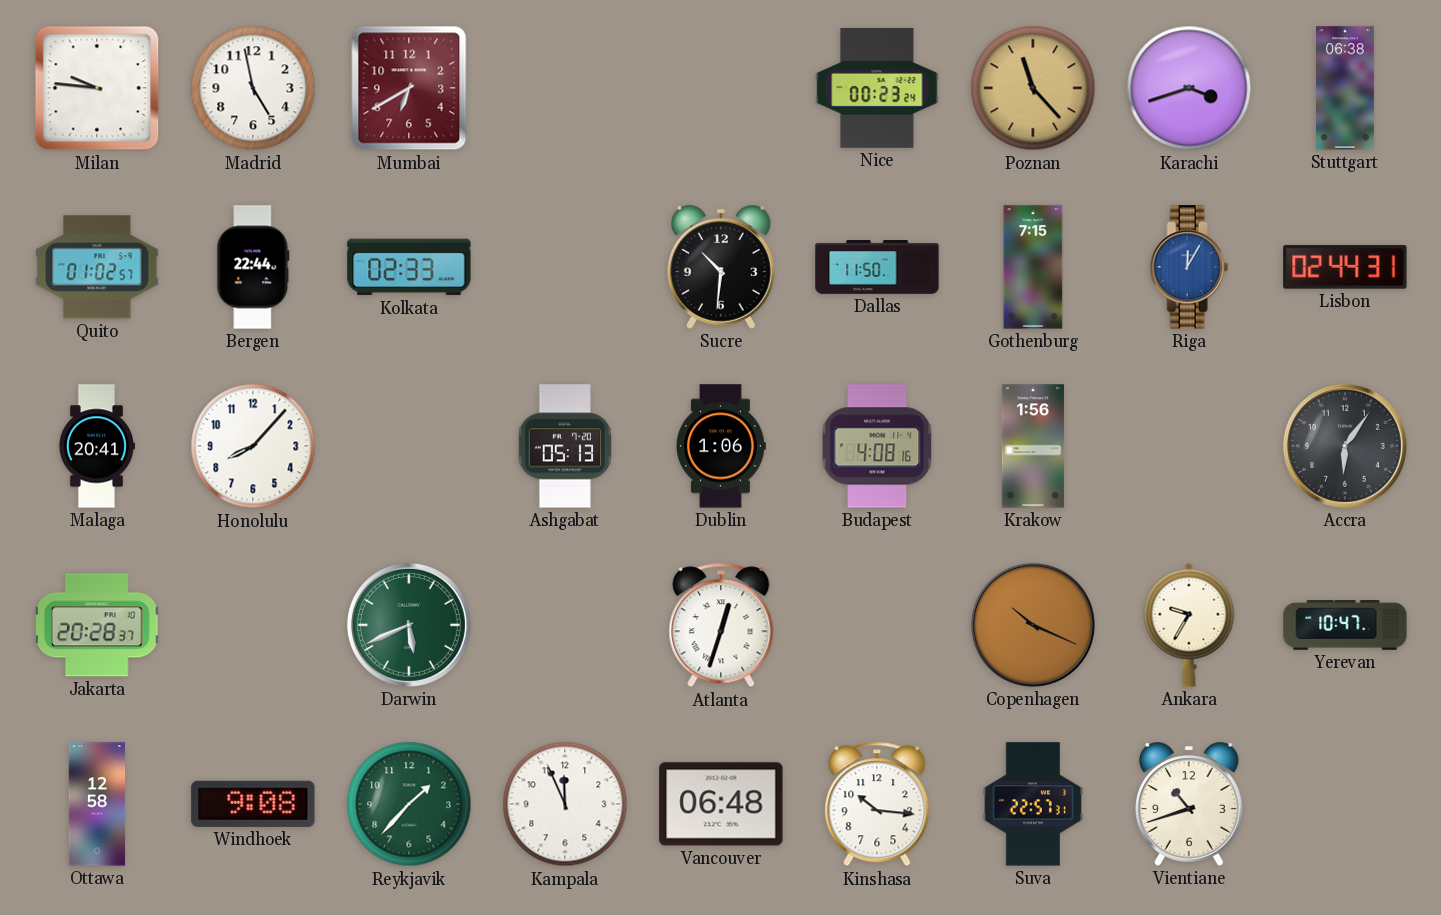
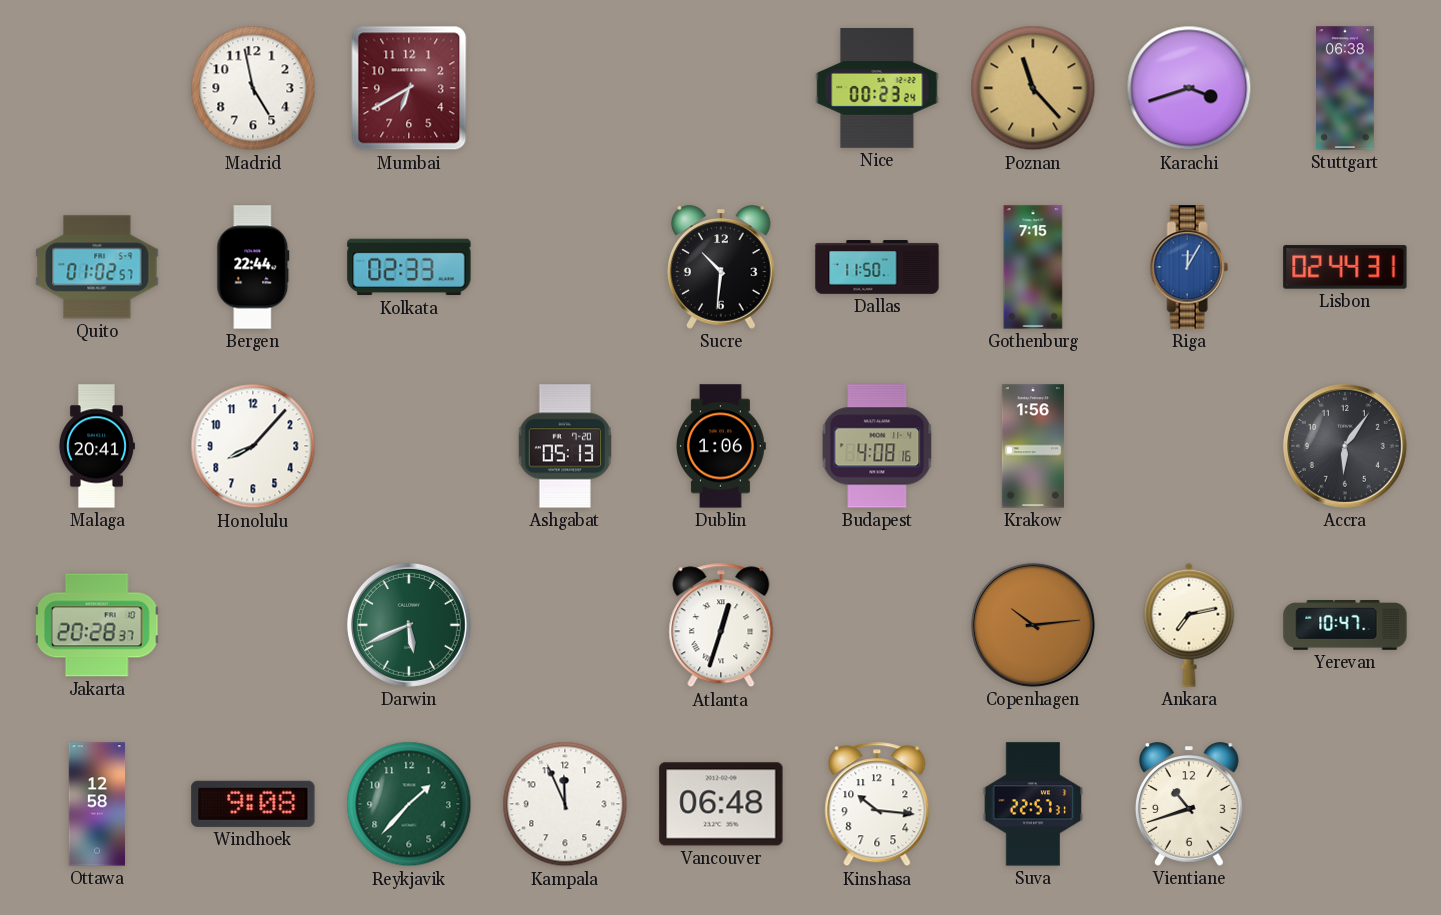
Milan: 9:46 -> none (97, 88)
Copenhagen: 10:19 -> 10:14 (1033, 625)
Ankara: 9:35 -> 7:13 (1189, 625)
